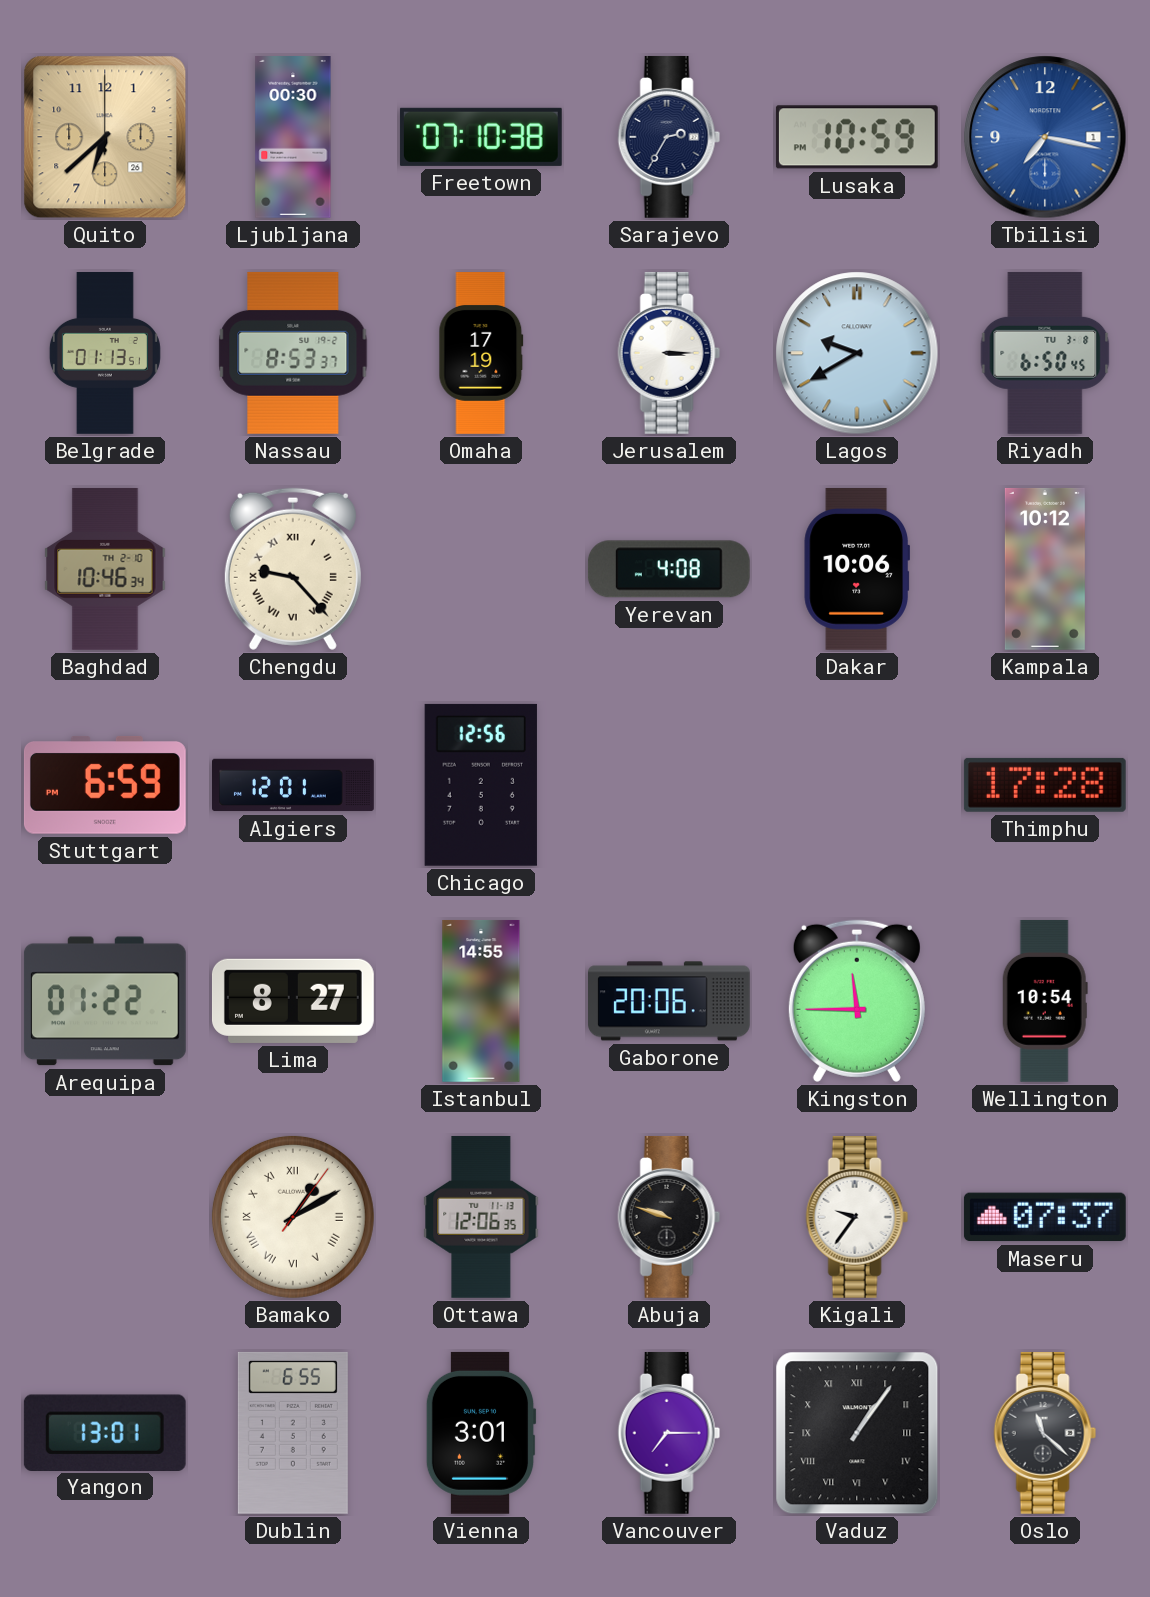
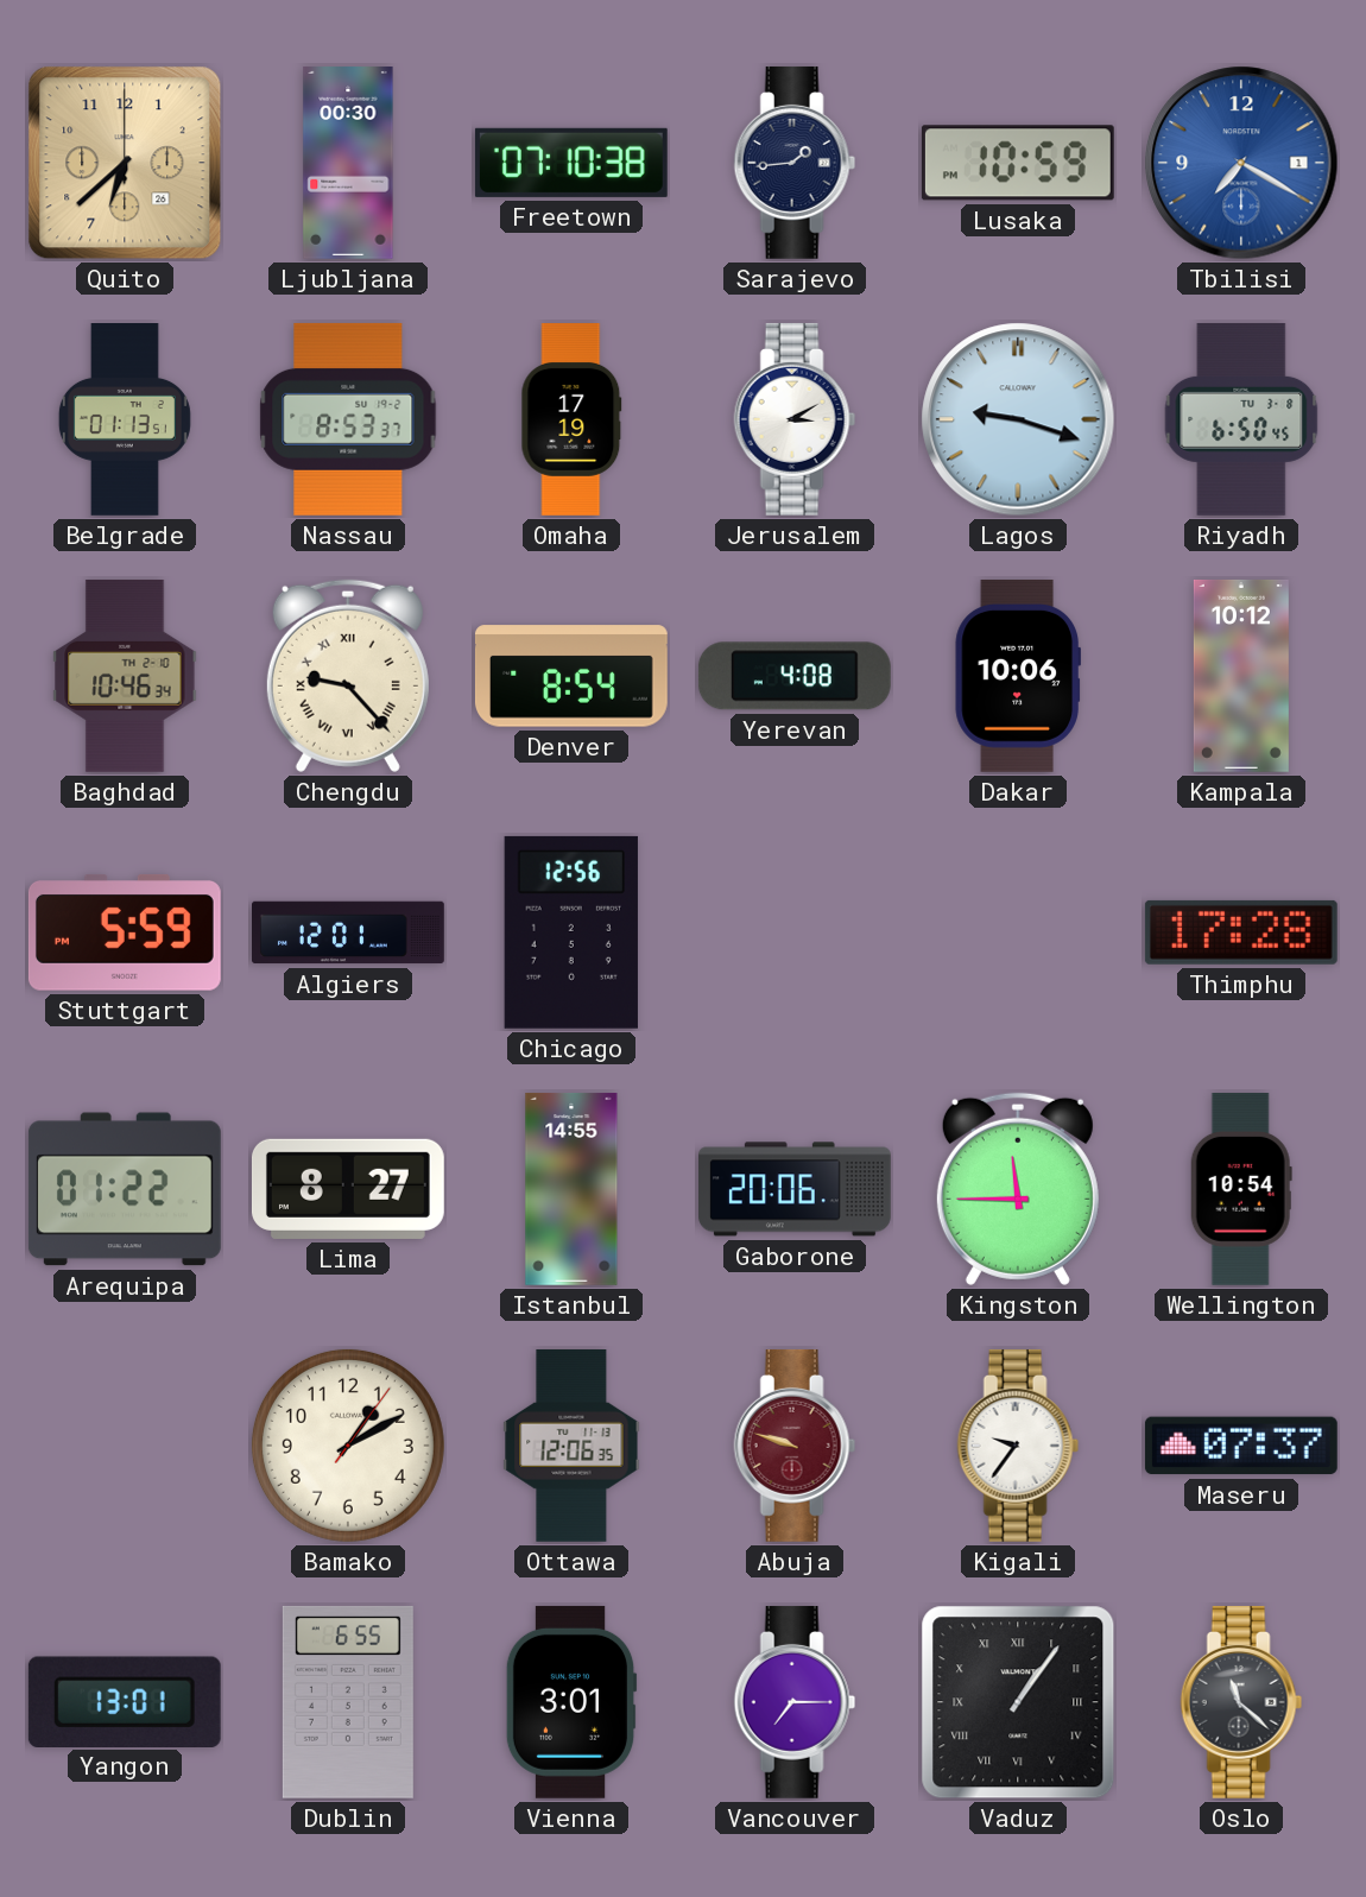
Sarajevo: 2:35 -> 1:44 (795, 163)
Tbilisi: 7:17 -> 7:20 (1241, 163)
Jerusalem: 3:15 -> 3:10 (795, 419)
Lagos: 9:40 -> 9:18 (1018, 419)
Denver: none -> 8:54 (571, 676)
Stuttgart: 6:59 -> 5:59 (125, 932)
Bamako numerals: Roman -> Arabic (348, 1446)
Abuja dial: black -> burgundy (795, 1446)
